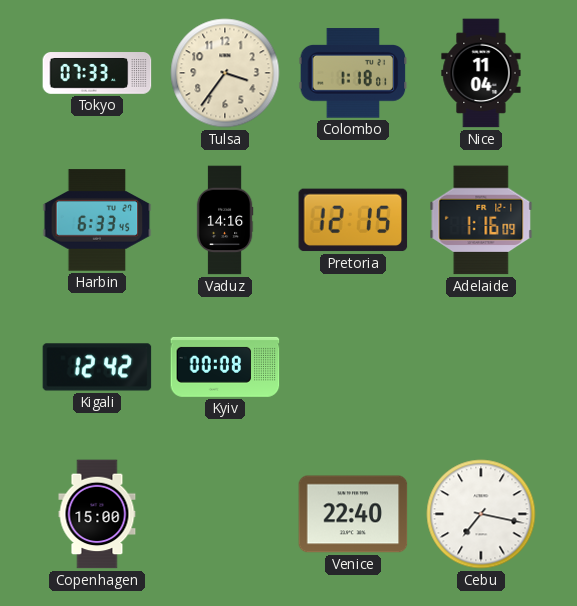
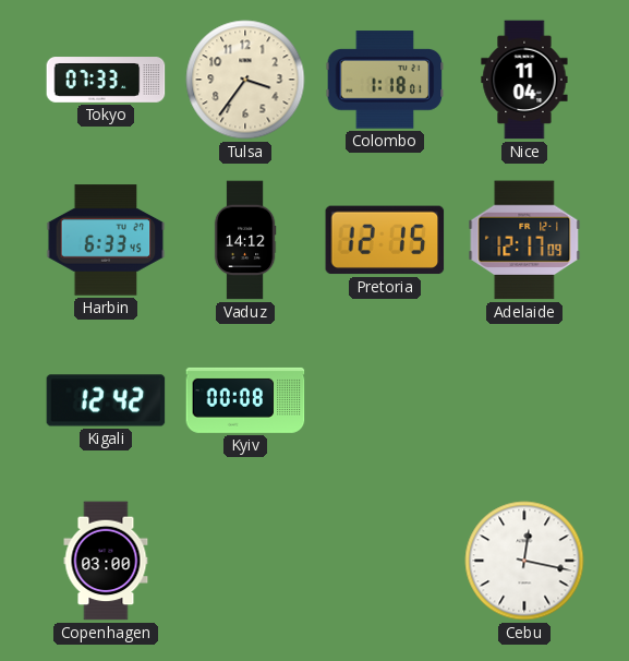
Vaduz: 14:16 -> 14:12 (245, 240)
Adelaide: 1:16 -> 12:17 (524, 240)
Copenhagen: 15:00 -> 03:00 (106, 561)
Venice: 22:40 -> none (353, 514)
Cebu: 7:17 -> 12:17 (524, 561)
